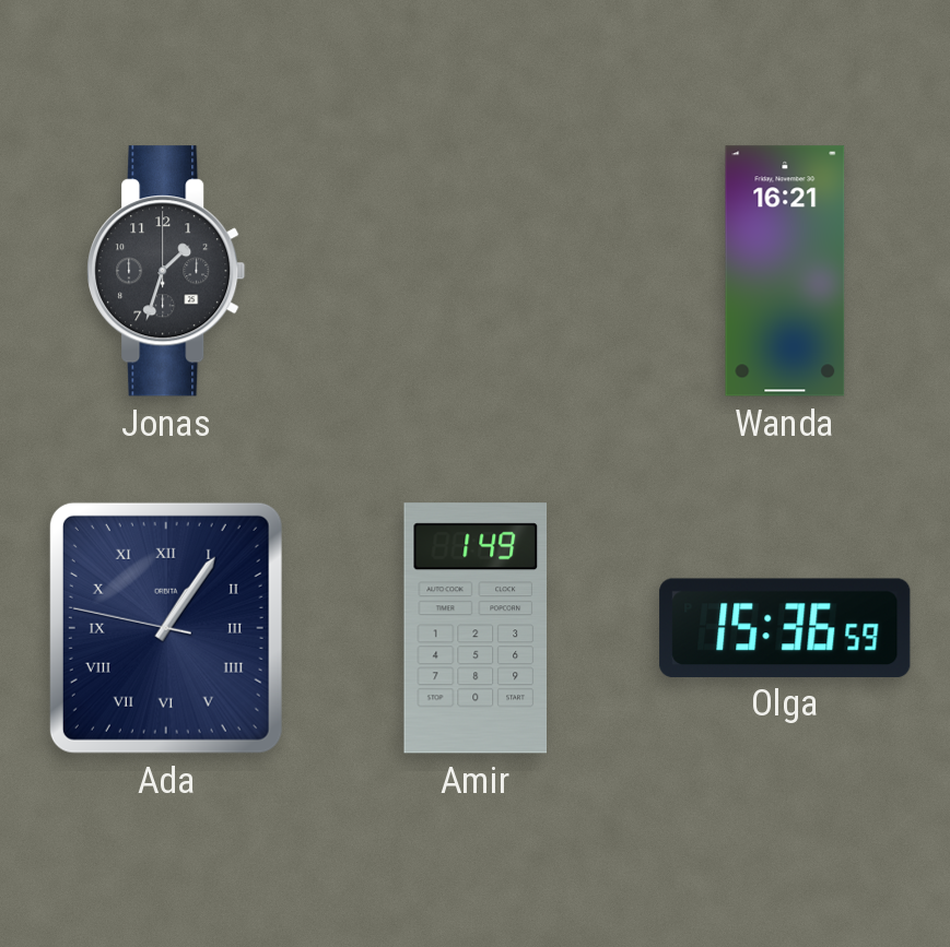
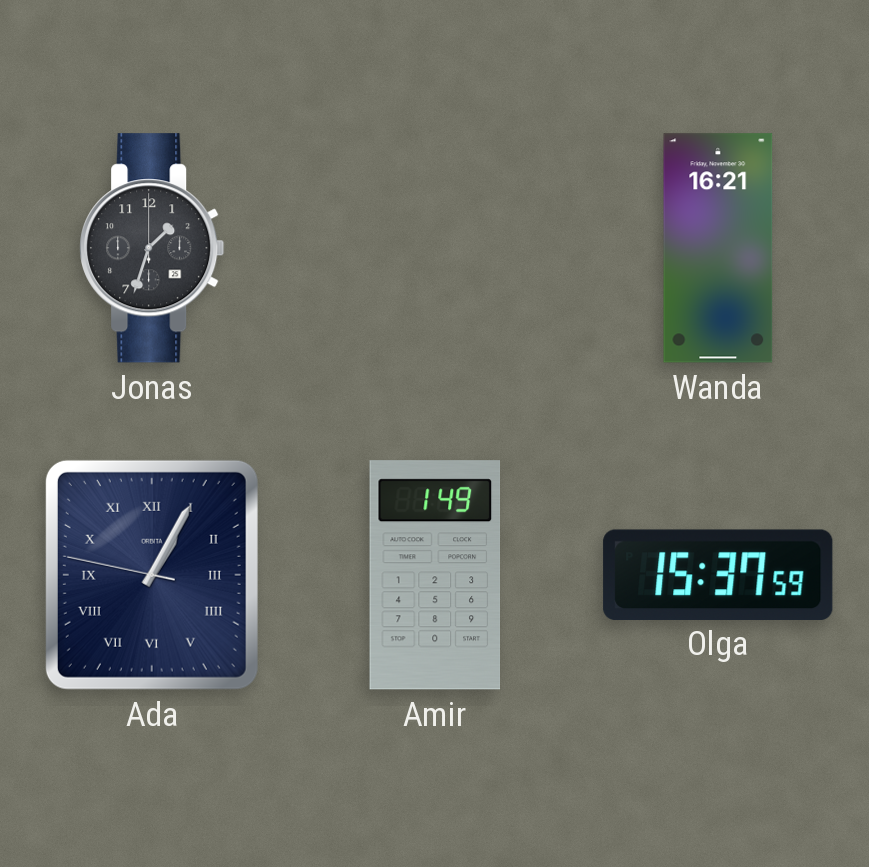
Ada: 1:05 -> 1:04 (152, 575)
Olga: 15:36 -> 15:37 (718, 574)
